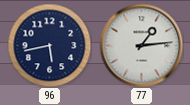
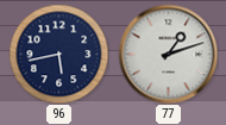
77: 1:14 -> 1:12 (168, 54)
